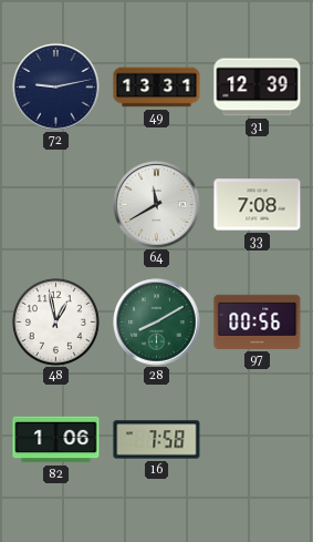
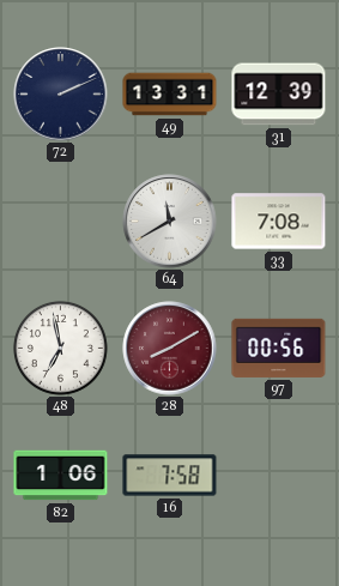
72: 9:13 -> 2:11 (61, 95)
48: 12:58 -> 6:58 (60, 348)
28 dial: green -> burgundy (170, 349)
